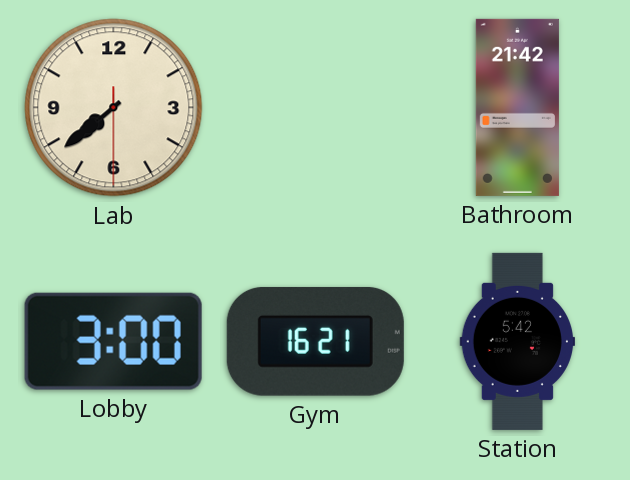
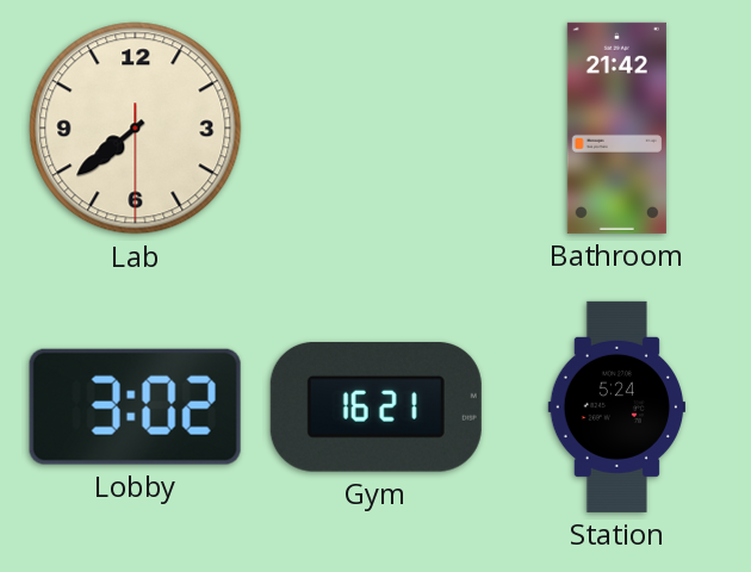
Lobby: 3:00 -> 3:02 (135, 406)
Station: 5:42 -> 5:24 (616, 406)
